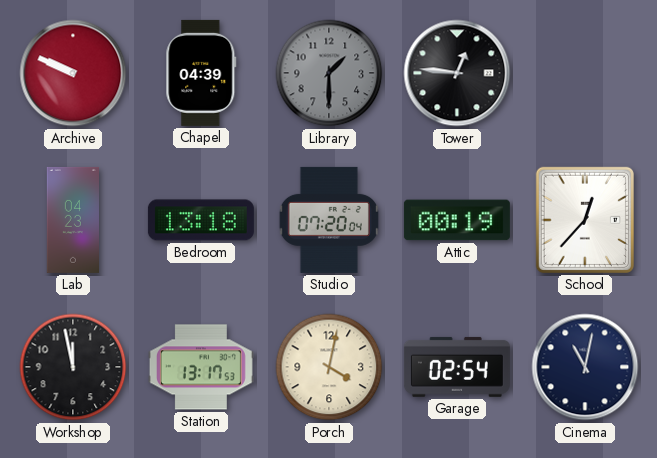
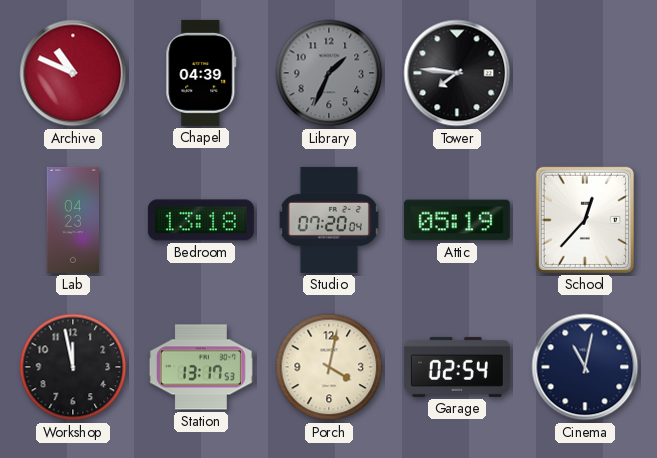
Archive: 9:49 -> 10:49 (73, 73)
Library: 1:30 -> 1:34 (329, 73)
Tower: 12:46 -> 7:46 (457, 73)
Attic: 00:19 -> 05:19 (457, 220)
